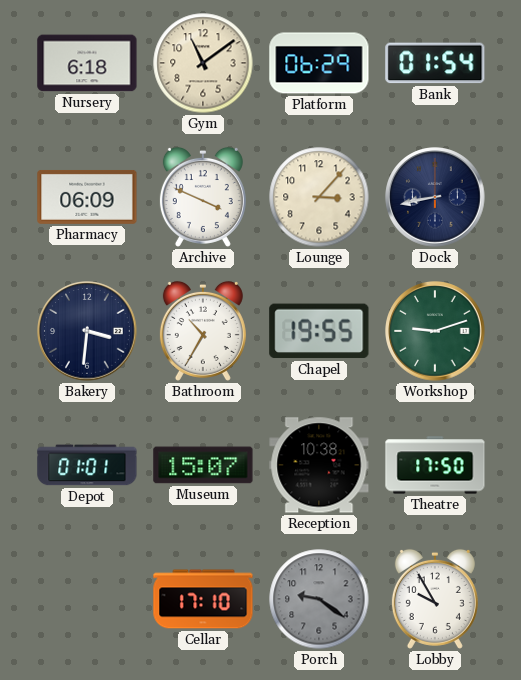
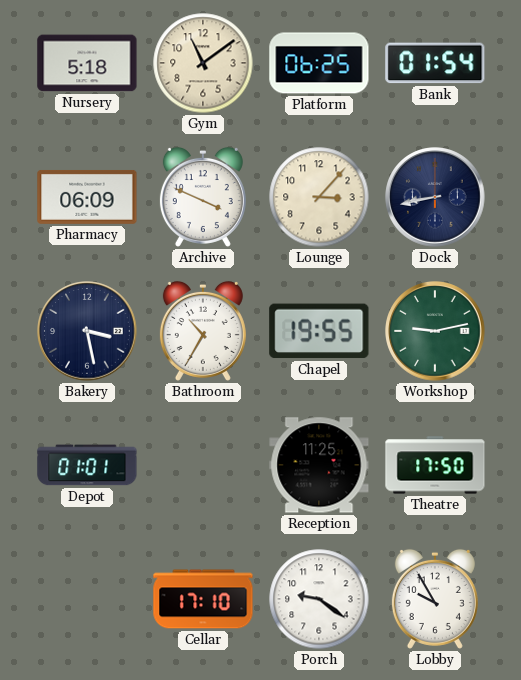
Nursery: 6:18 -> 5:18 (87, 63)
Platform: 06:29 -> 06:25 (319, 63)
Bakery: 3:31 -> 3:28 (87, 331)
Workshop: 9:12 -> 9:13 (435, 331)
Museum: 15:07 -> none (203, 465)
Reception: 10:38 -> 11:25 (319, 465)
Porch dial: grey -> white (319, 599)
